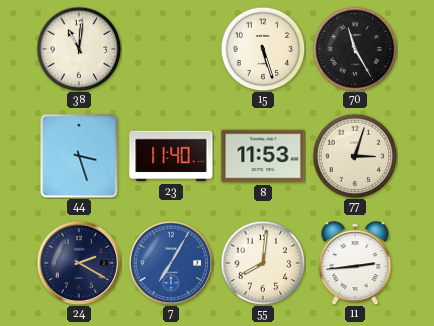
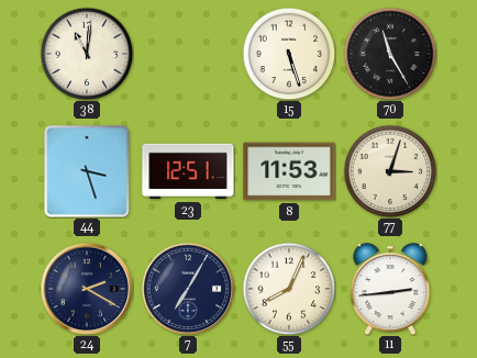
23: 11:40 -> 12:51 (188, 171)
7 dial: blue -> navy (188, 289)
55: 8:01 -> 8:04 (289, 289)
